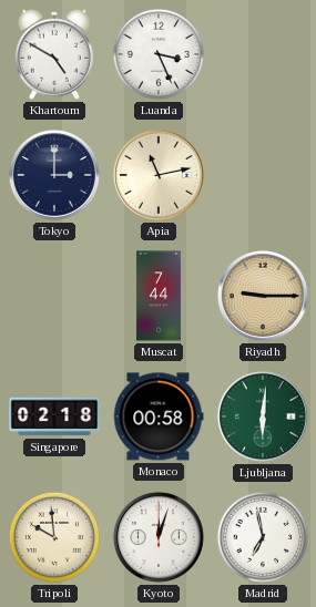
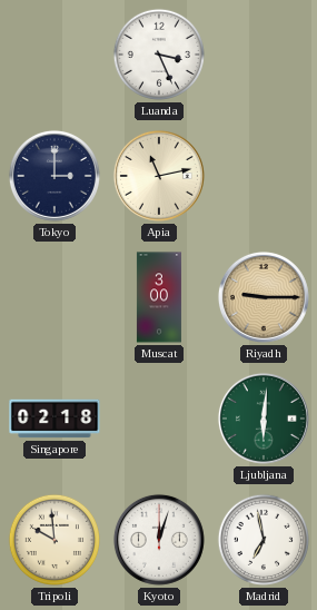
Khartoum: 4:50 -> none (54, 54)
Muscat: 7:44 -> 3:00 (159, 297)
Monaco: 00:58 -> none (159, 416)
